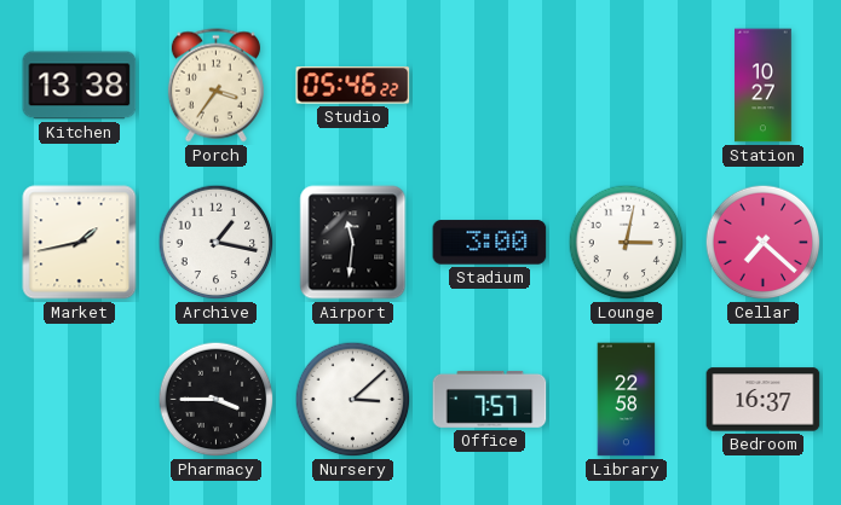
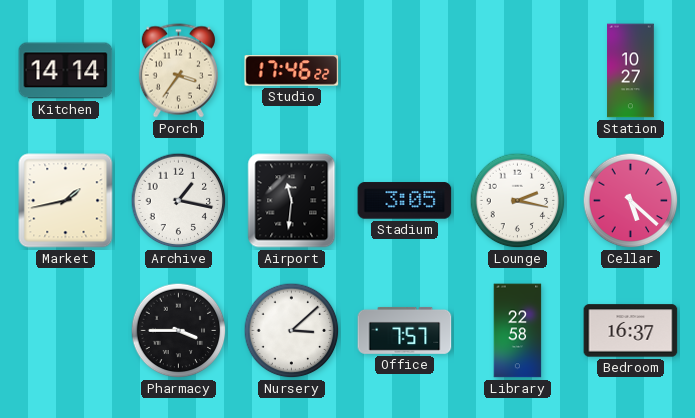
Kitchen: 13:38 -> 14:14 (66, 71)
Studio: 05:46 -> 17:46 (292, 71)
Stadium: 3:00 -> 3:05 (405, 201)
Lounge: 3:02 -> 2:17 (518, 201)
Cellar: 7:22 -> 5:22 (631, 201)
